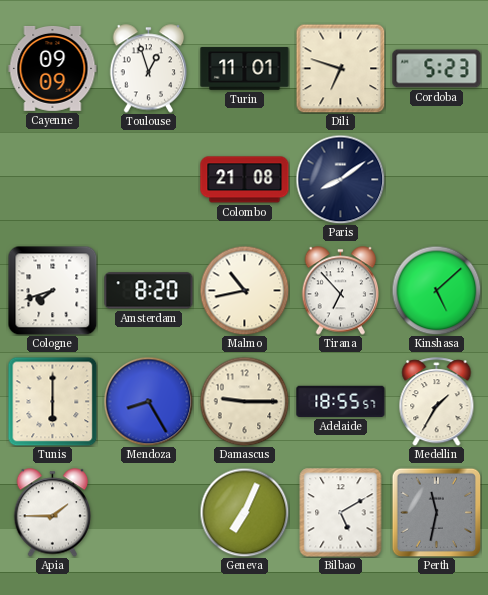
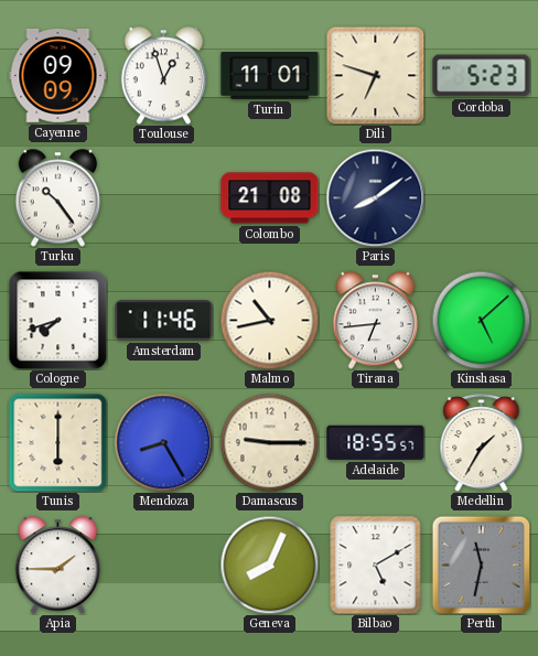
Turku: none -> 10:24 (58, 198)
Amsterdam: 8:20 -> 11:46 (164, 321)
Tirana: 6:53 -> 6:44 (376, 321)
Geneva: 7:04 -> 8:04 (269, 564)
